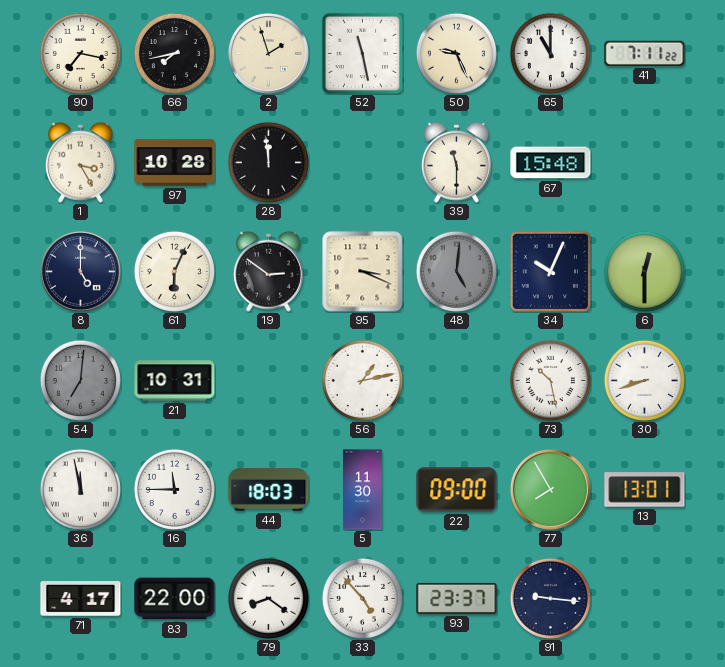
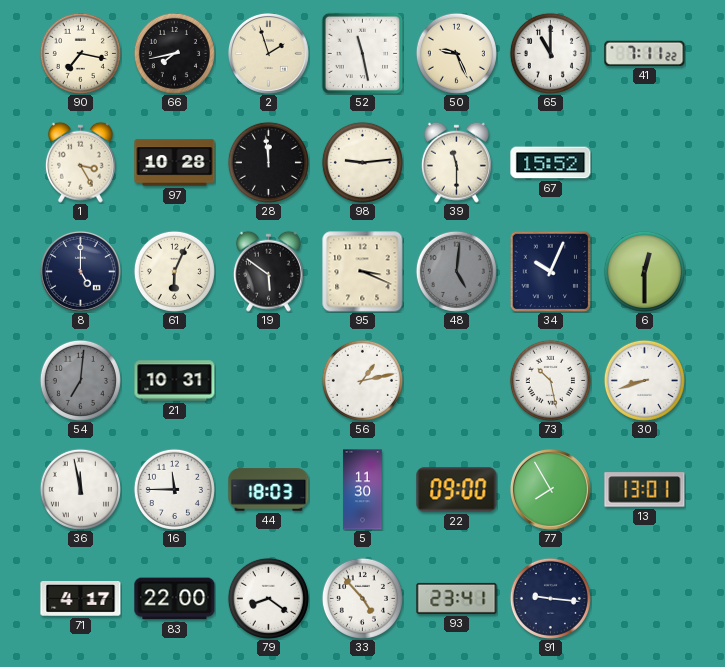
98: none -> 9:14 (362, 162)
67: 15:48 -> 15:52 (551, 163)
19: 2:51 -> 5:51 (268, 271)
93: 23:37 -> 23:41 (457, 598)
